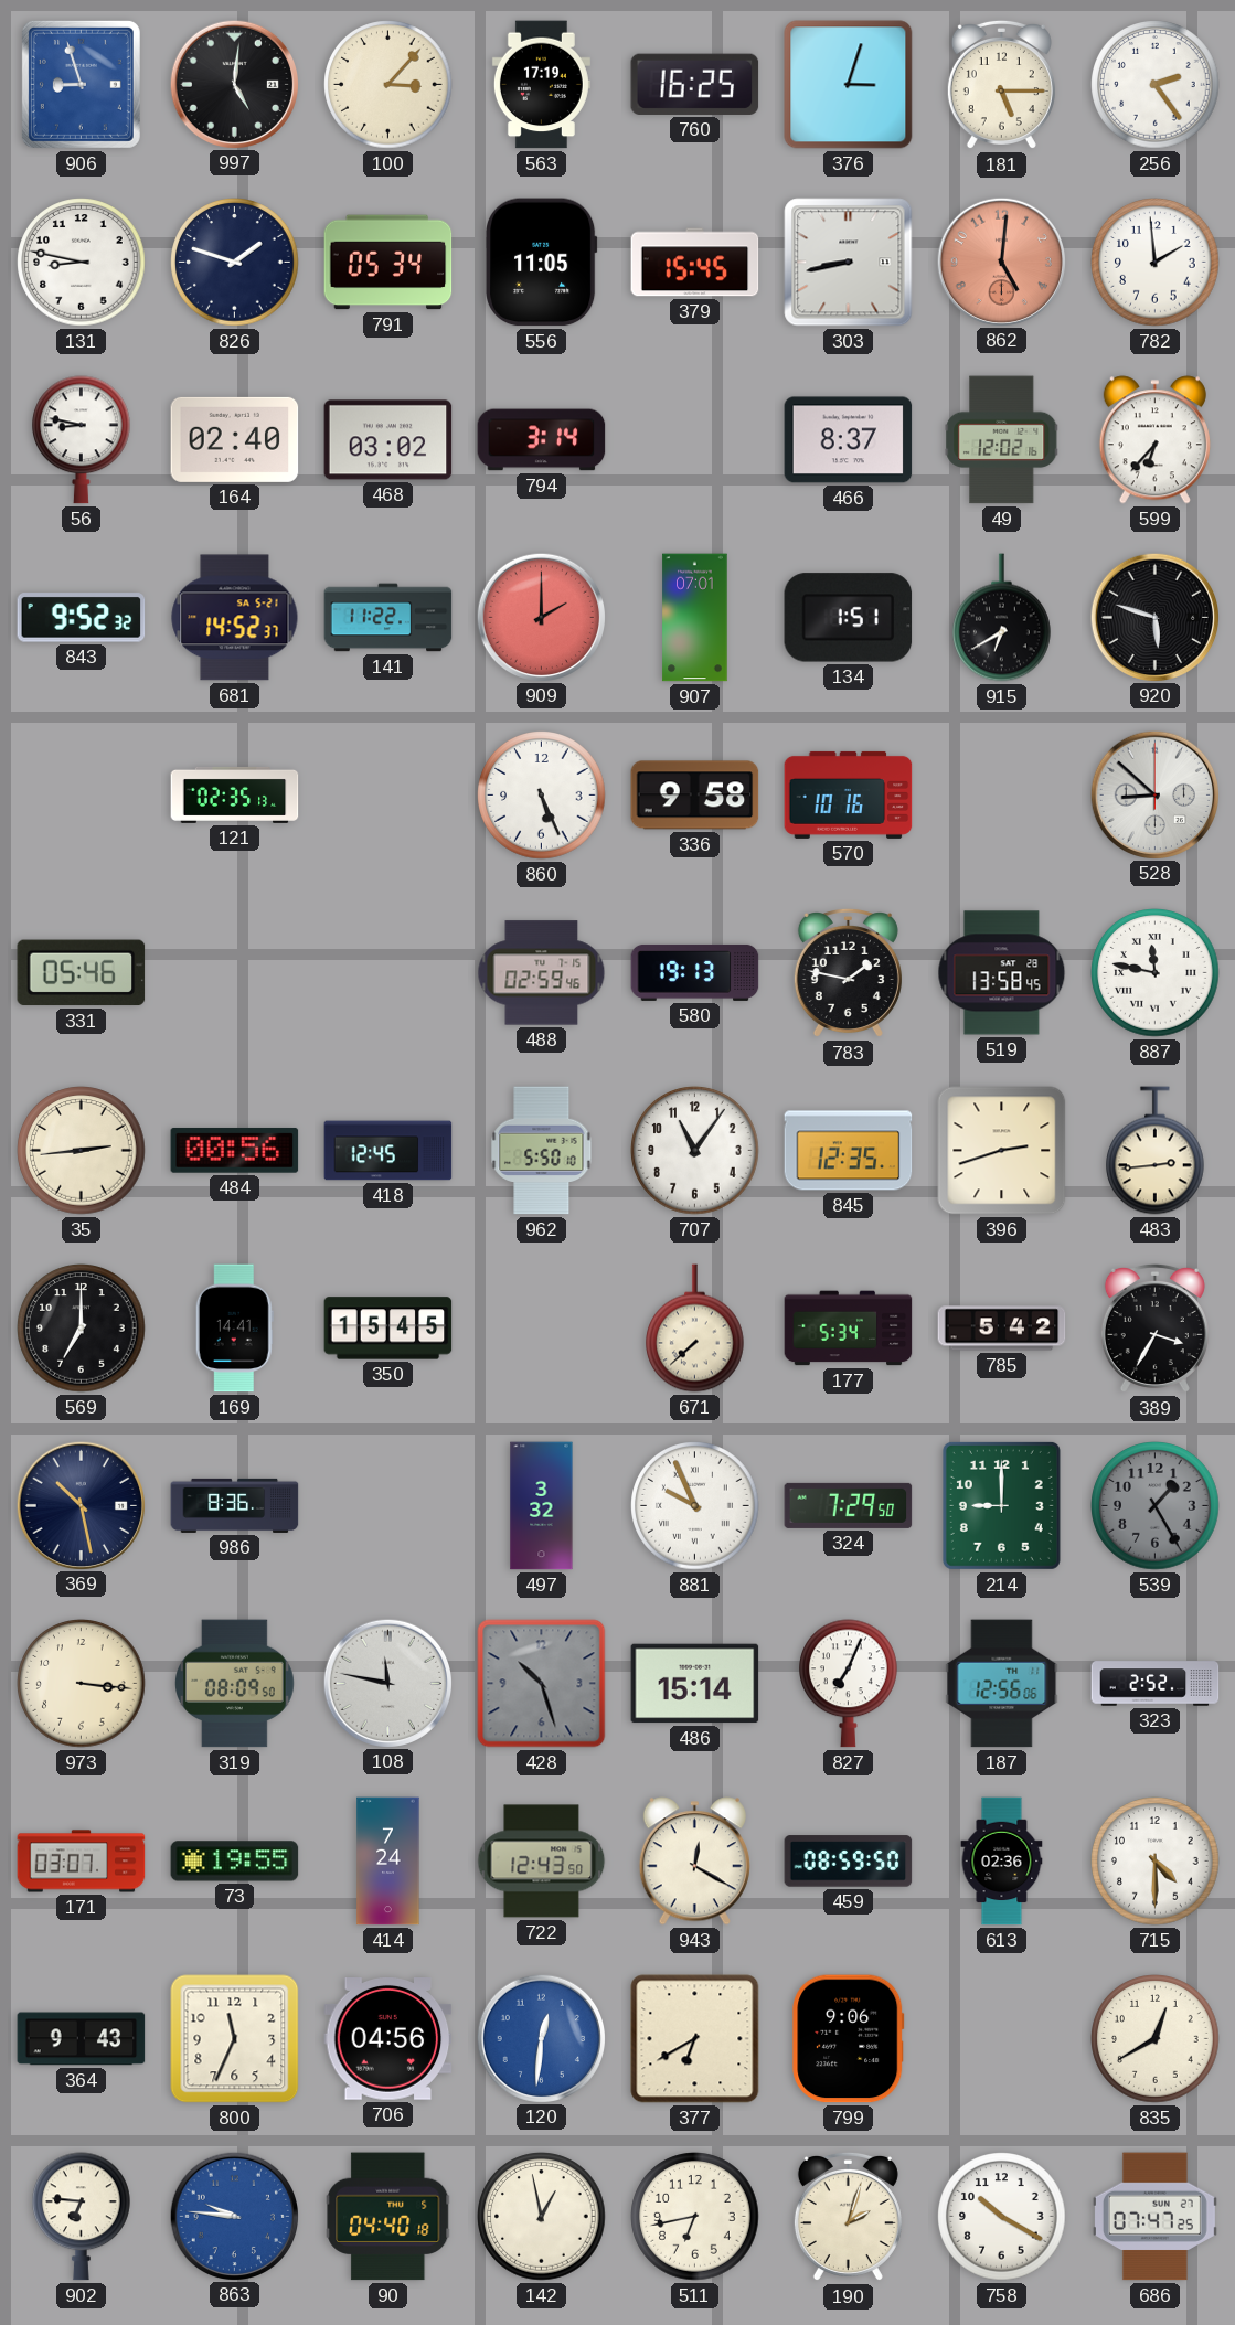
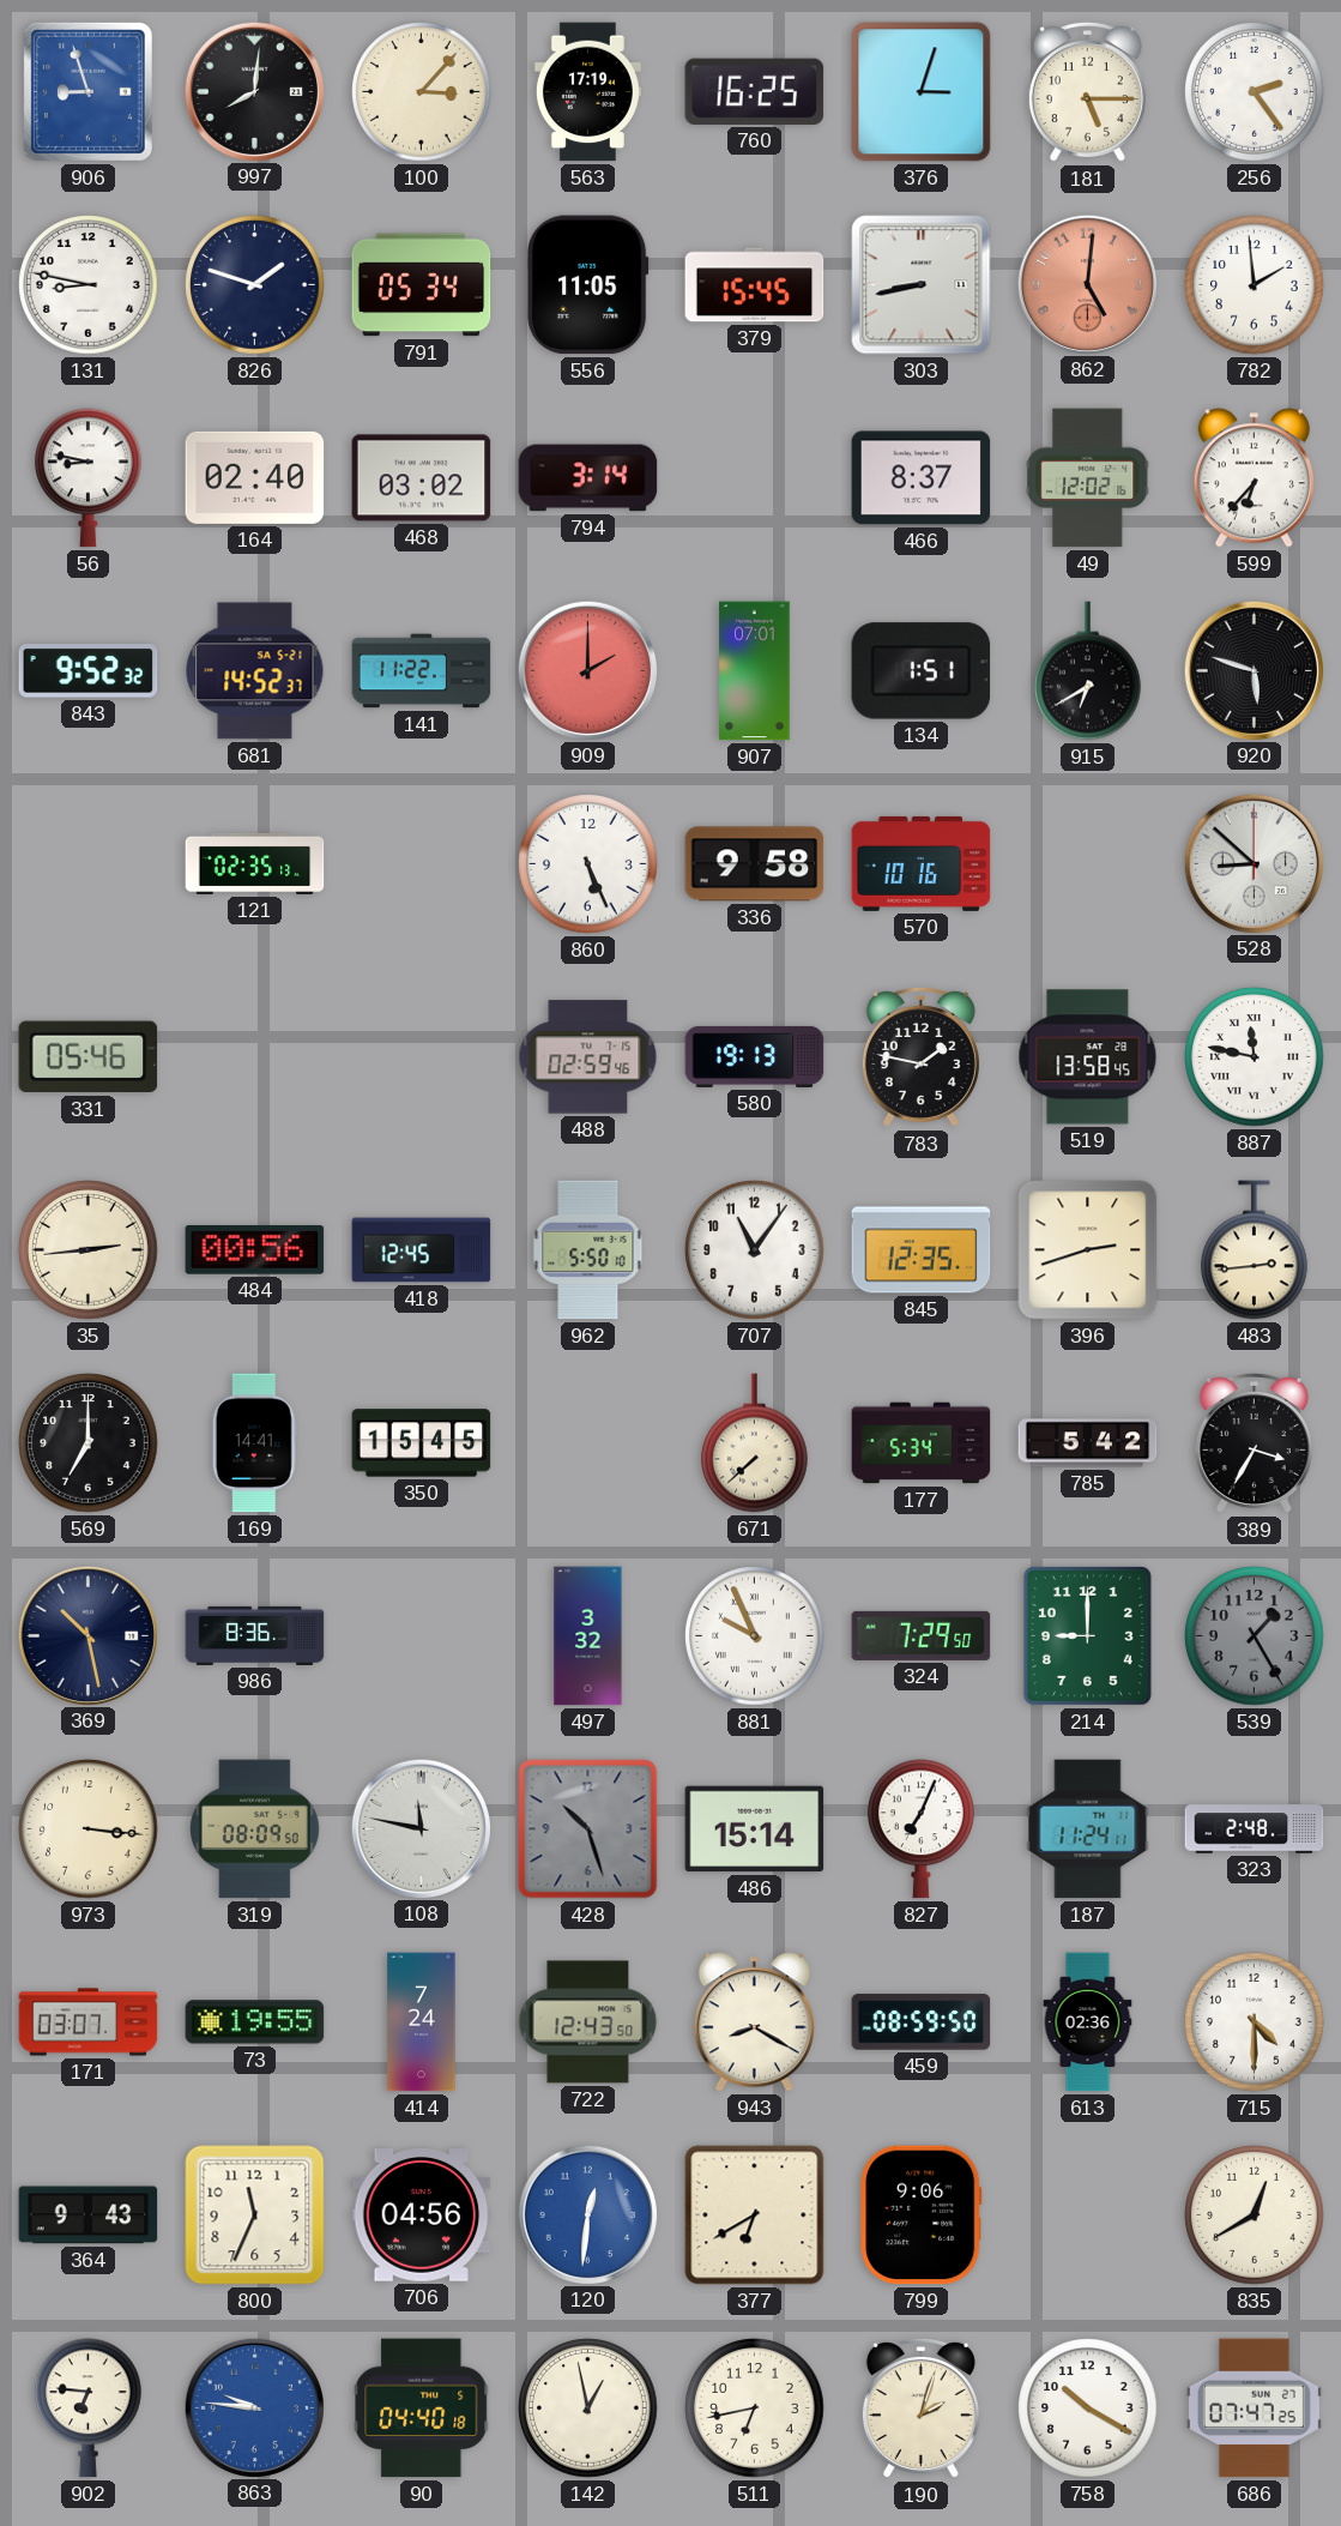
997: 5:01 -> 8:01 (254, 91)
187: 12:56 -> 11:24 (1088, 1829)
323: 2:52 -> 2:48 (1255, 1829)
943: 12:20 -> 8:20 (754, 2022)
